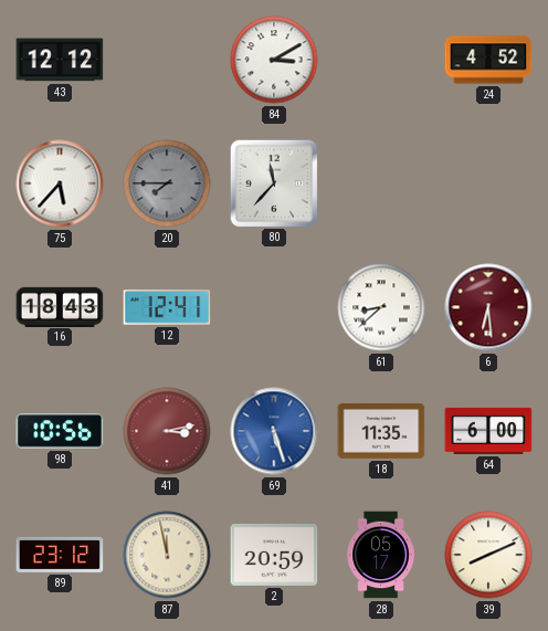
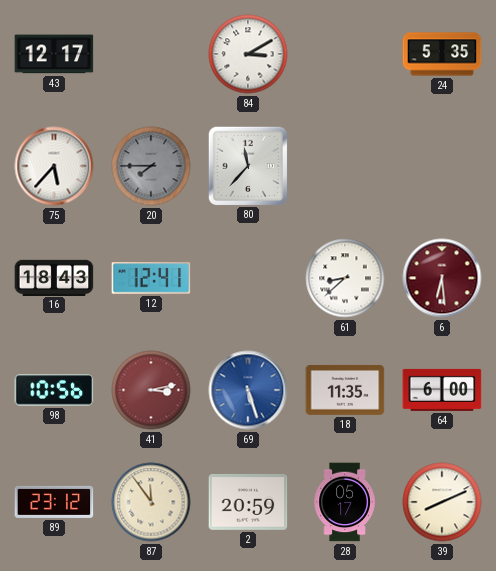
43: 12:12 -> 12:17 (54, 54)
24: 4:52 -> 5:35 (442, 54)
87: 11:58 -> 11:54 (151, 502)
